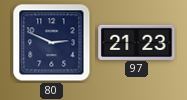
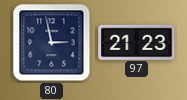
80: 2:49 -> 2:58 (52, 43)
